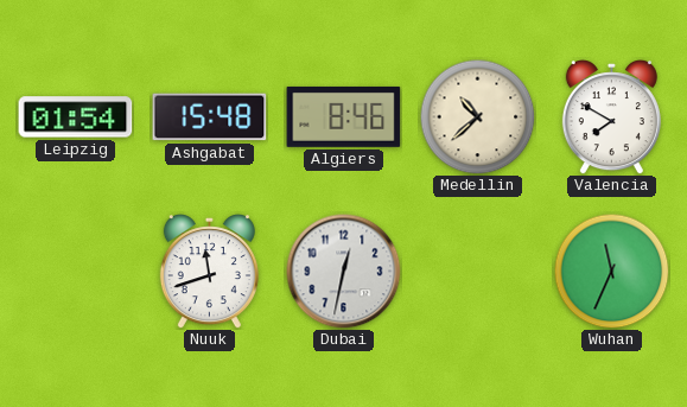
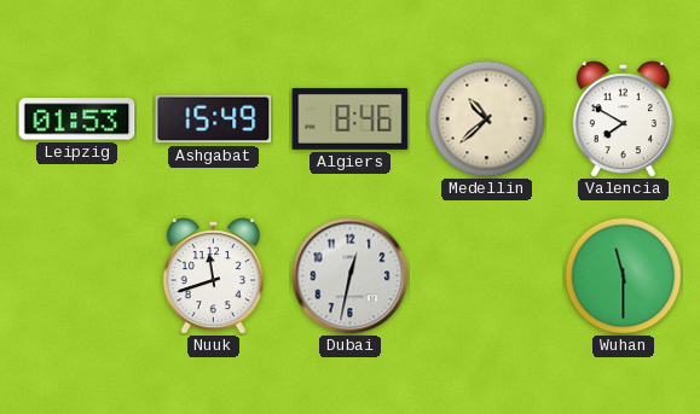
Leipzig: 01:54 -> 01:53 (77, 119)
Ashgabat: 15:48 -> 15:49 (214, 119)
Wuhan: 11:34 -> 11:30 (623, 275)
